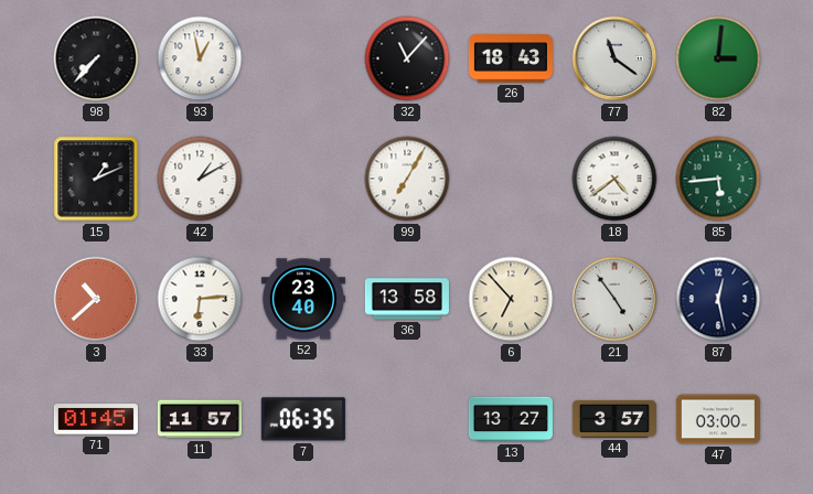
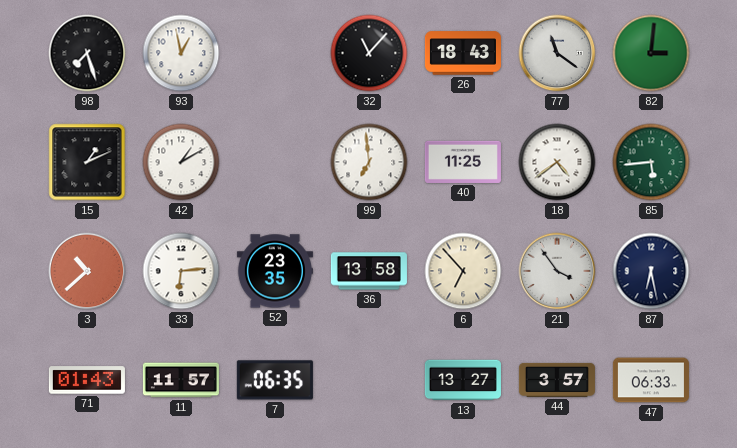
98: 7:37 -> 7:27 (87, 53)
99: 7:05 -> 6:59 (369, 162)
40: none -> 11:25 (463, 162)
52: 23:40 -> 23:35 (275, 271)
21: 4:54 -> 3:54 (557, 271)
87: 12:28 -> 6:28 (651, 271)
71: 01:45 -> 01:43 (87, 380)
47: 03:00 -> 06:33 (651, 380)
